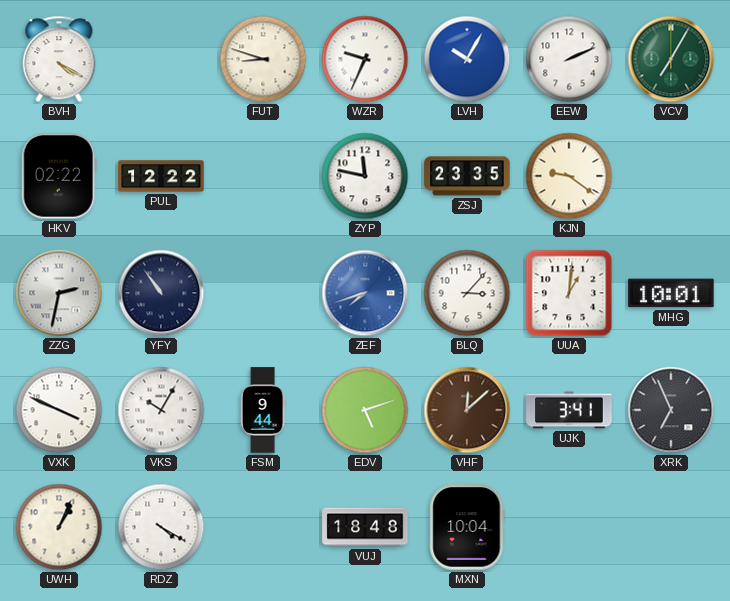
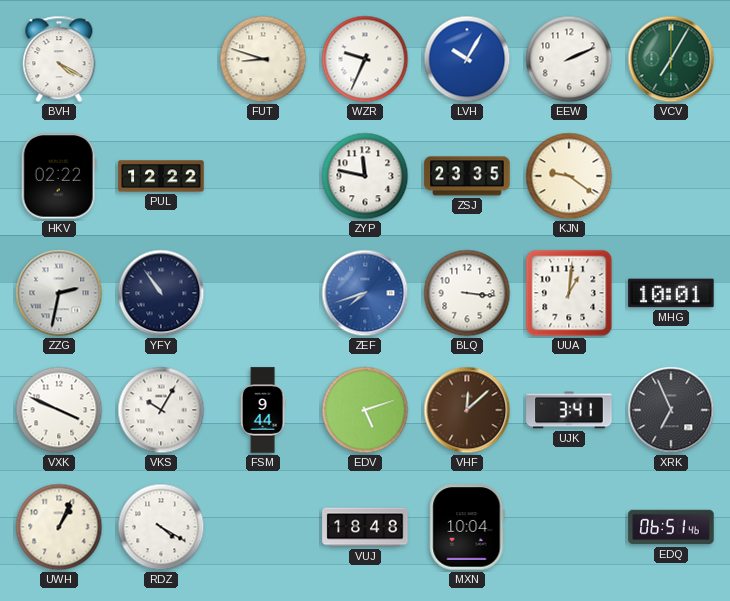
BLQ: 3:07 -> 3:16 (467, 293)
EDQ: none -> 06:51 (671, 527)
